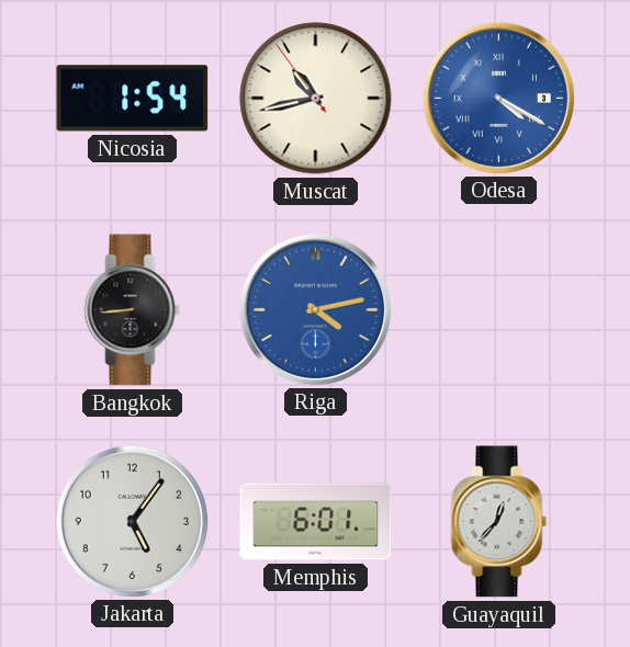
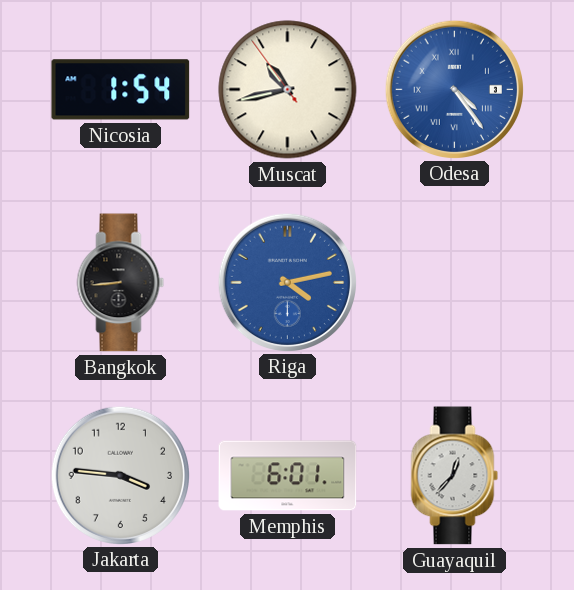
Odesa: 4:20 -> 4:24 (454, 89)
Jakarta: 5:06 -> 3:46 (120, 475)
